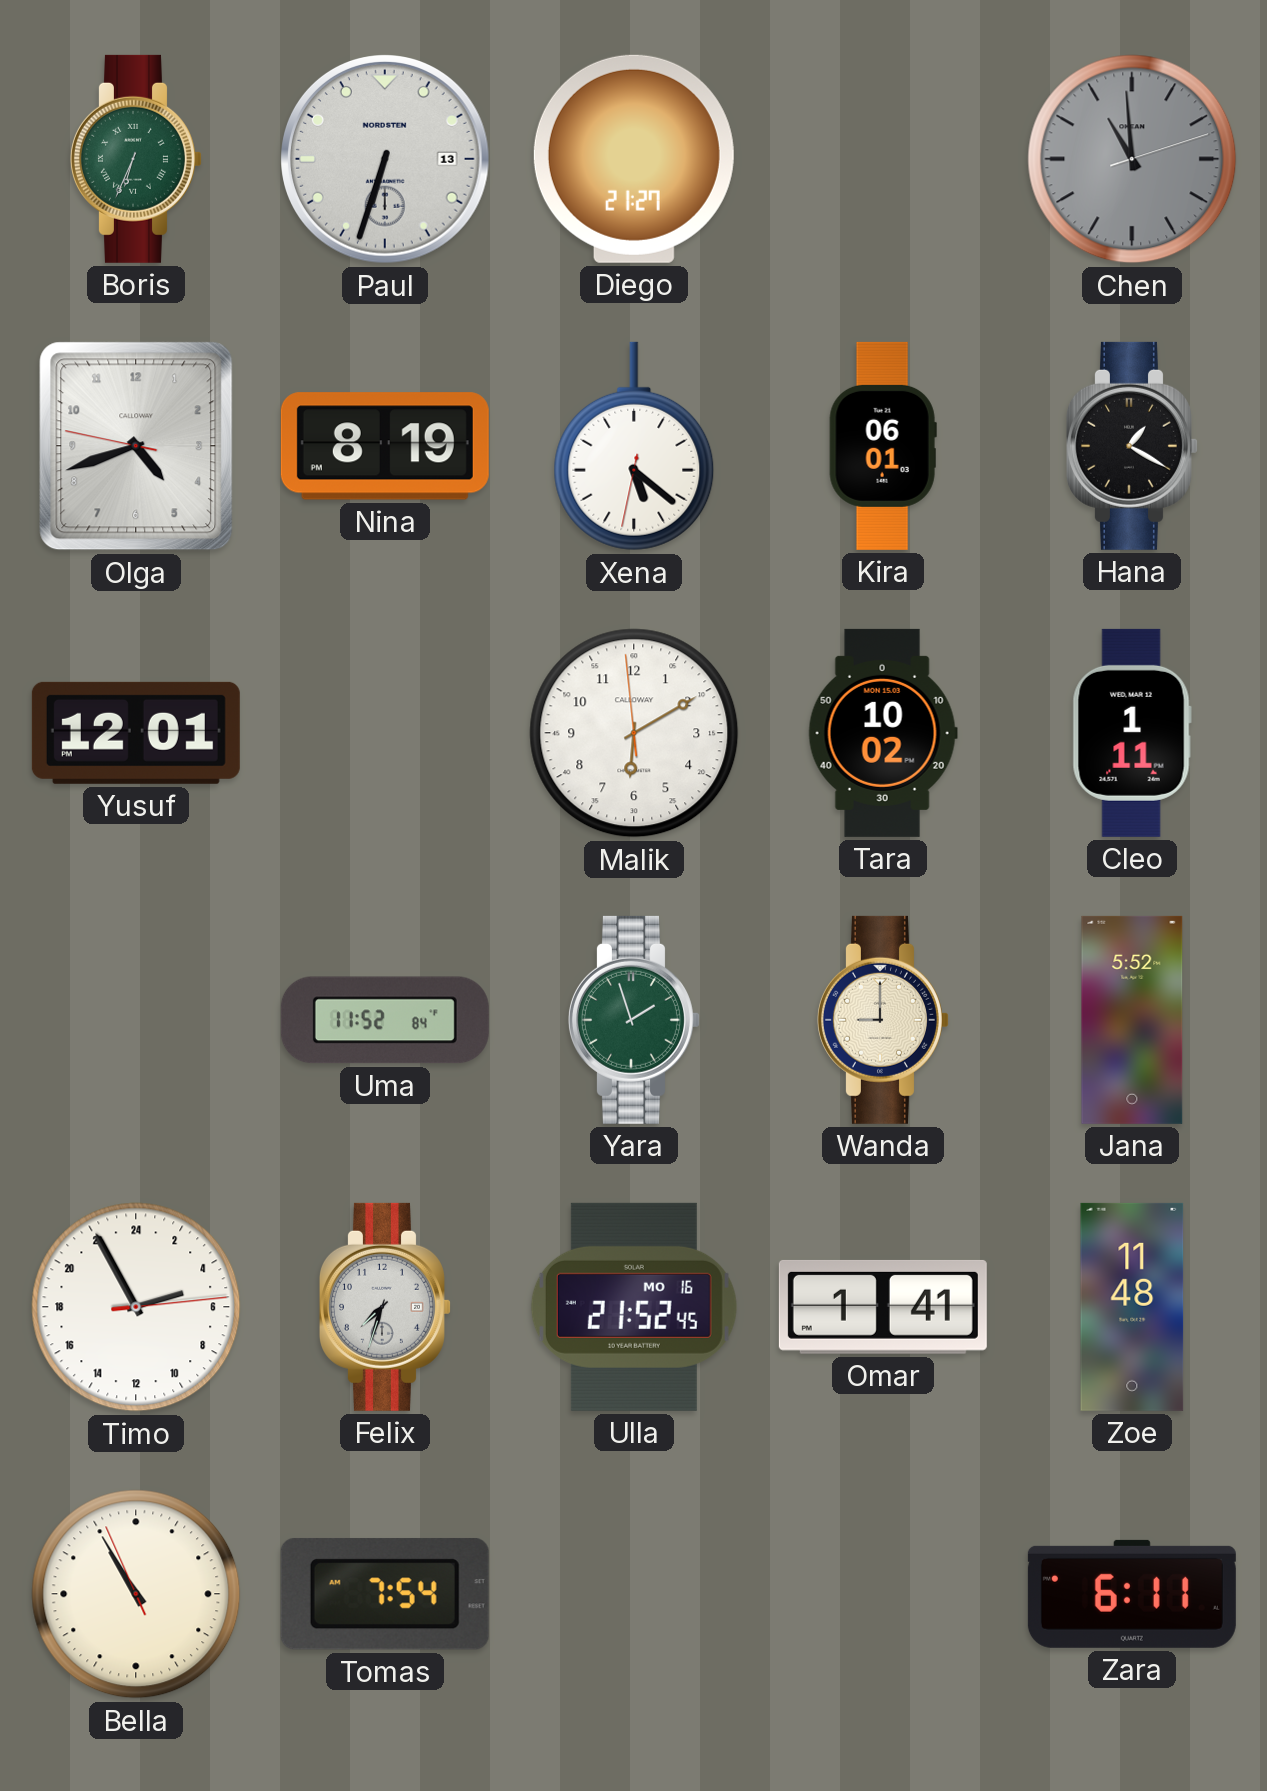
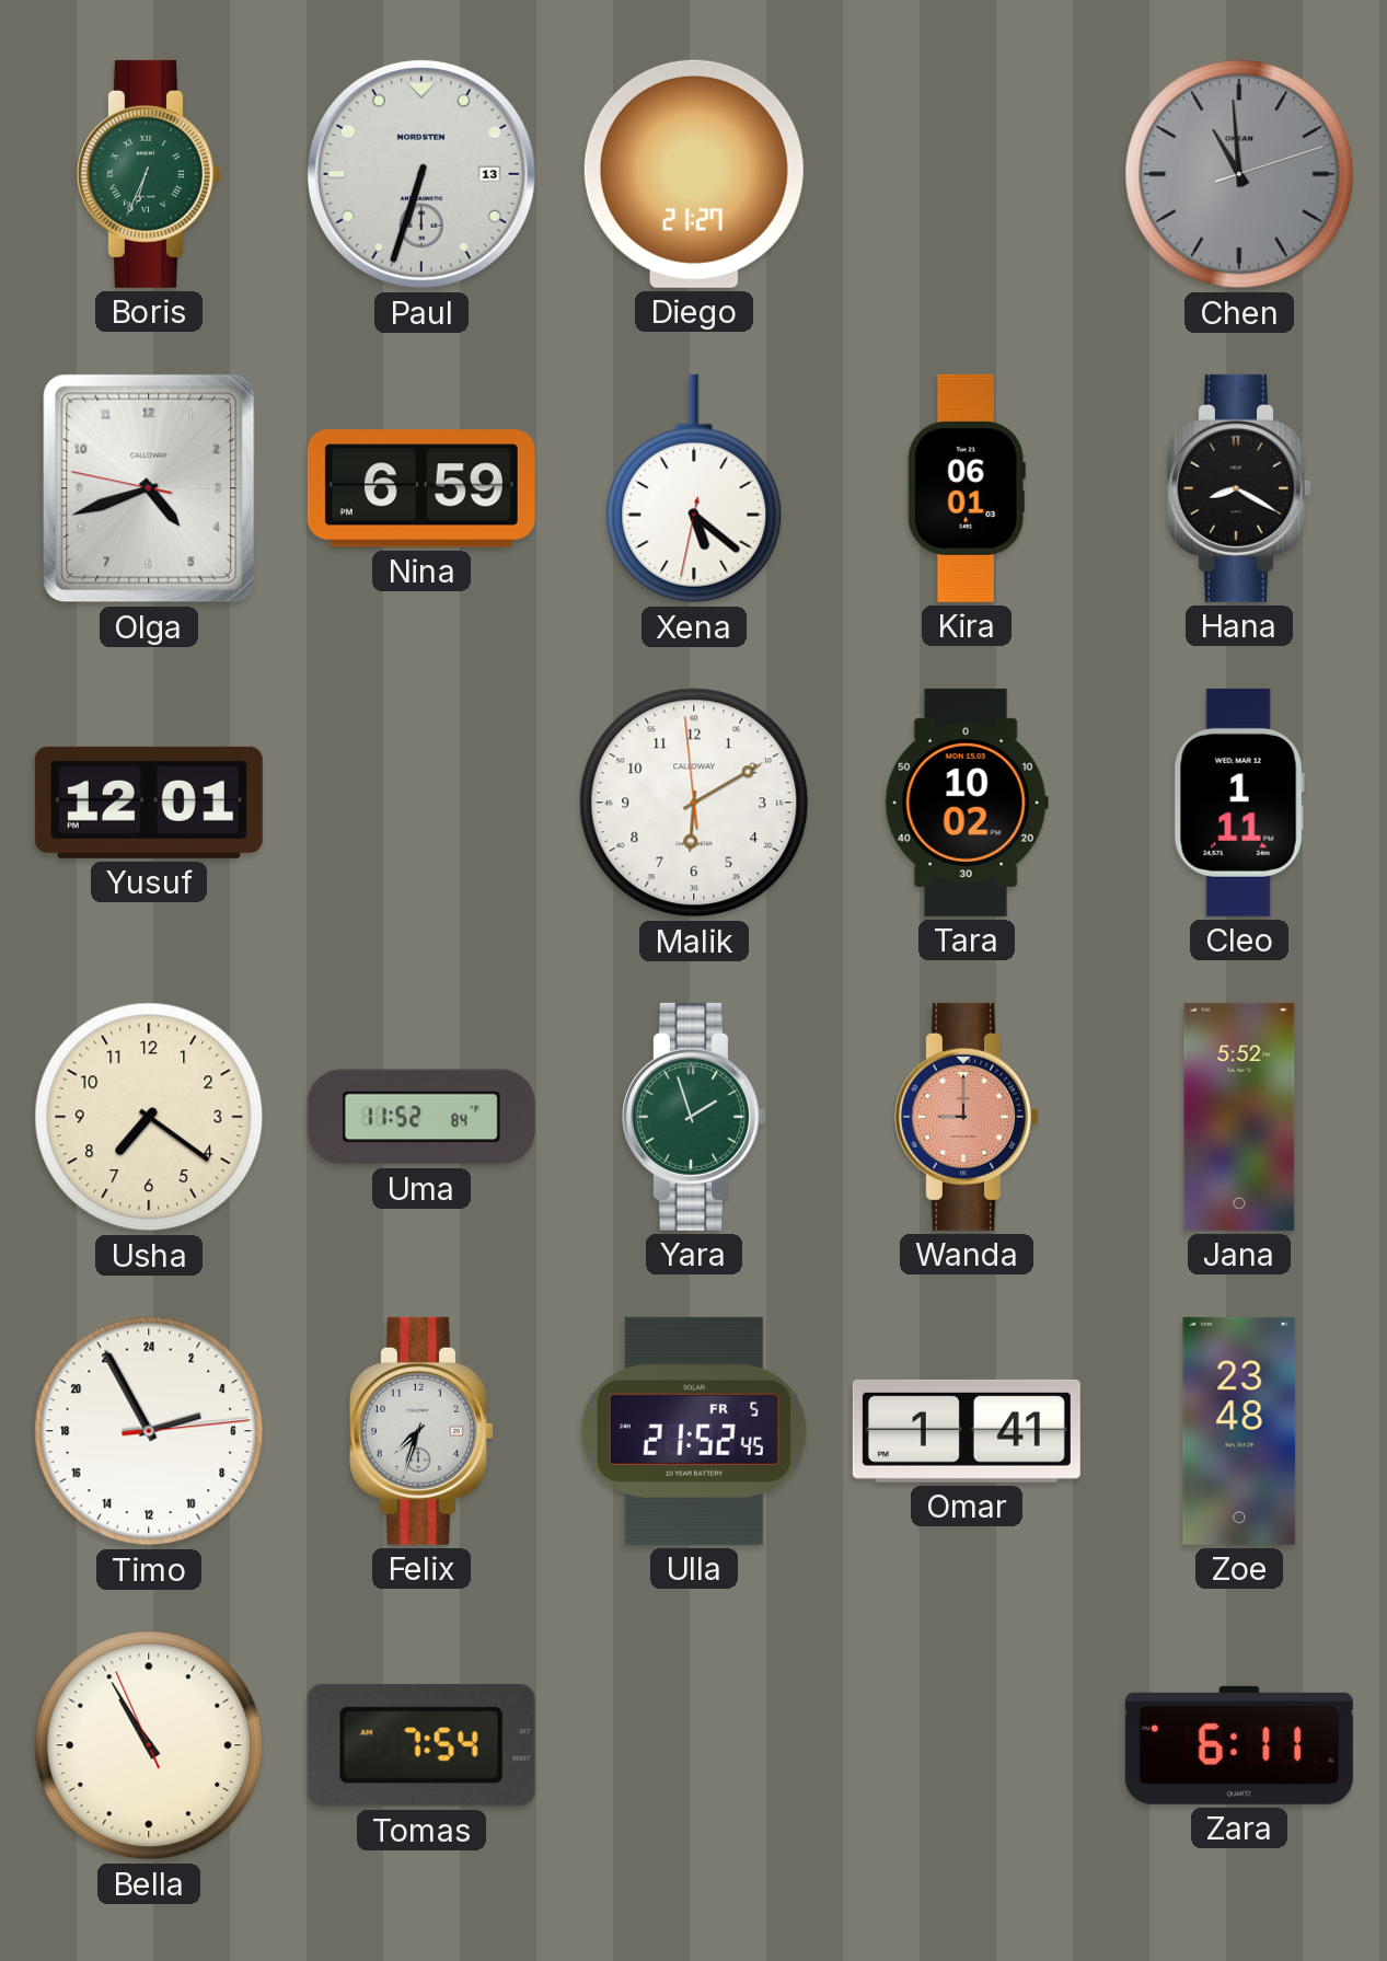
Nina: 8:19 -> 6:59 (421, 488)
Hana: 1:20 -> 8:20 (1239, 488)
Usha: none -> 7:21 (149, 1117)
Wanda dial: cream -> salmon (967, 1117)
Ulla date: MO 16 -> FR 5 (694, 1431)
Zoe: 11:48 -> 23:48 (1239, 1431)
